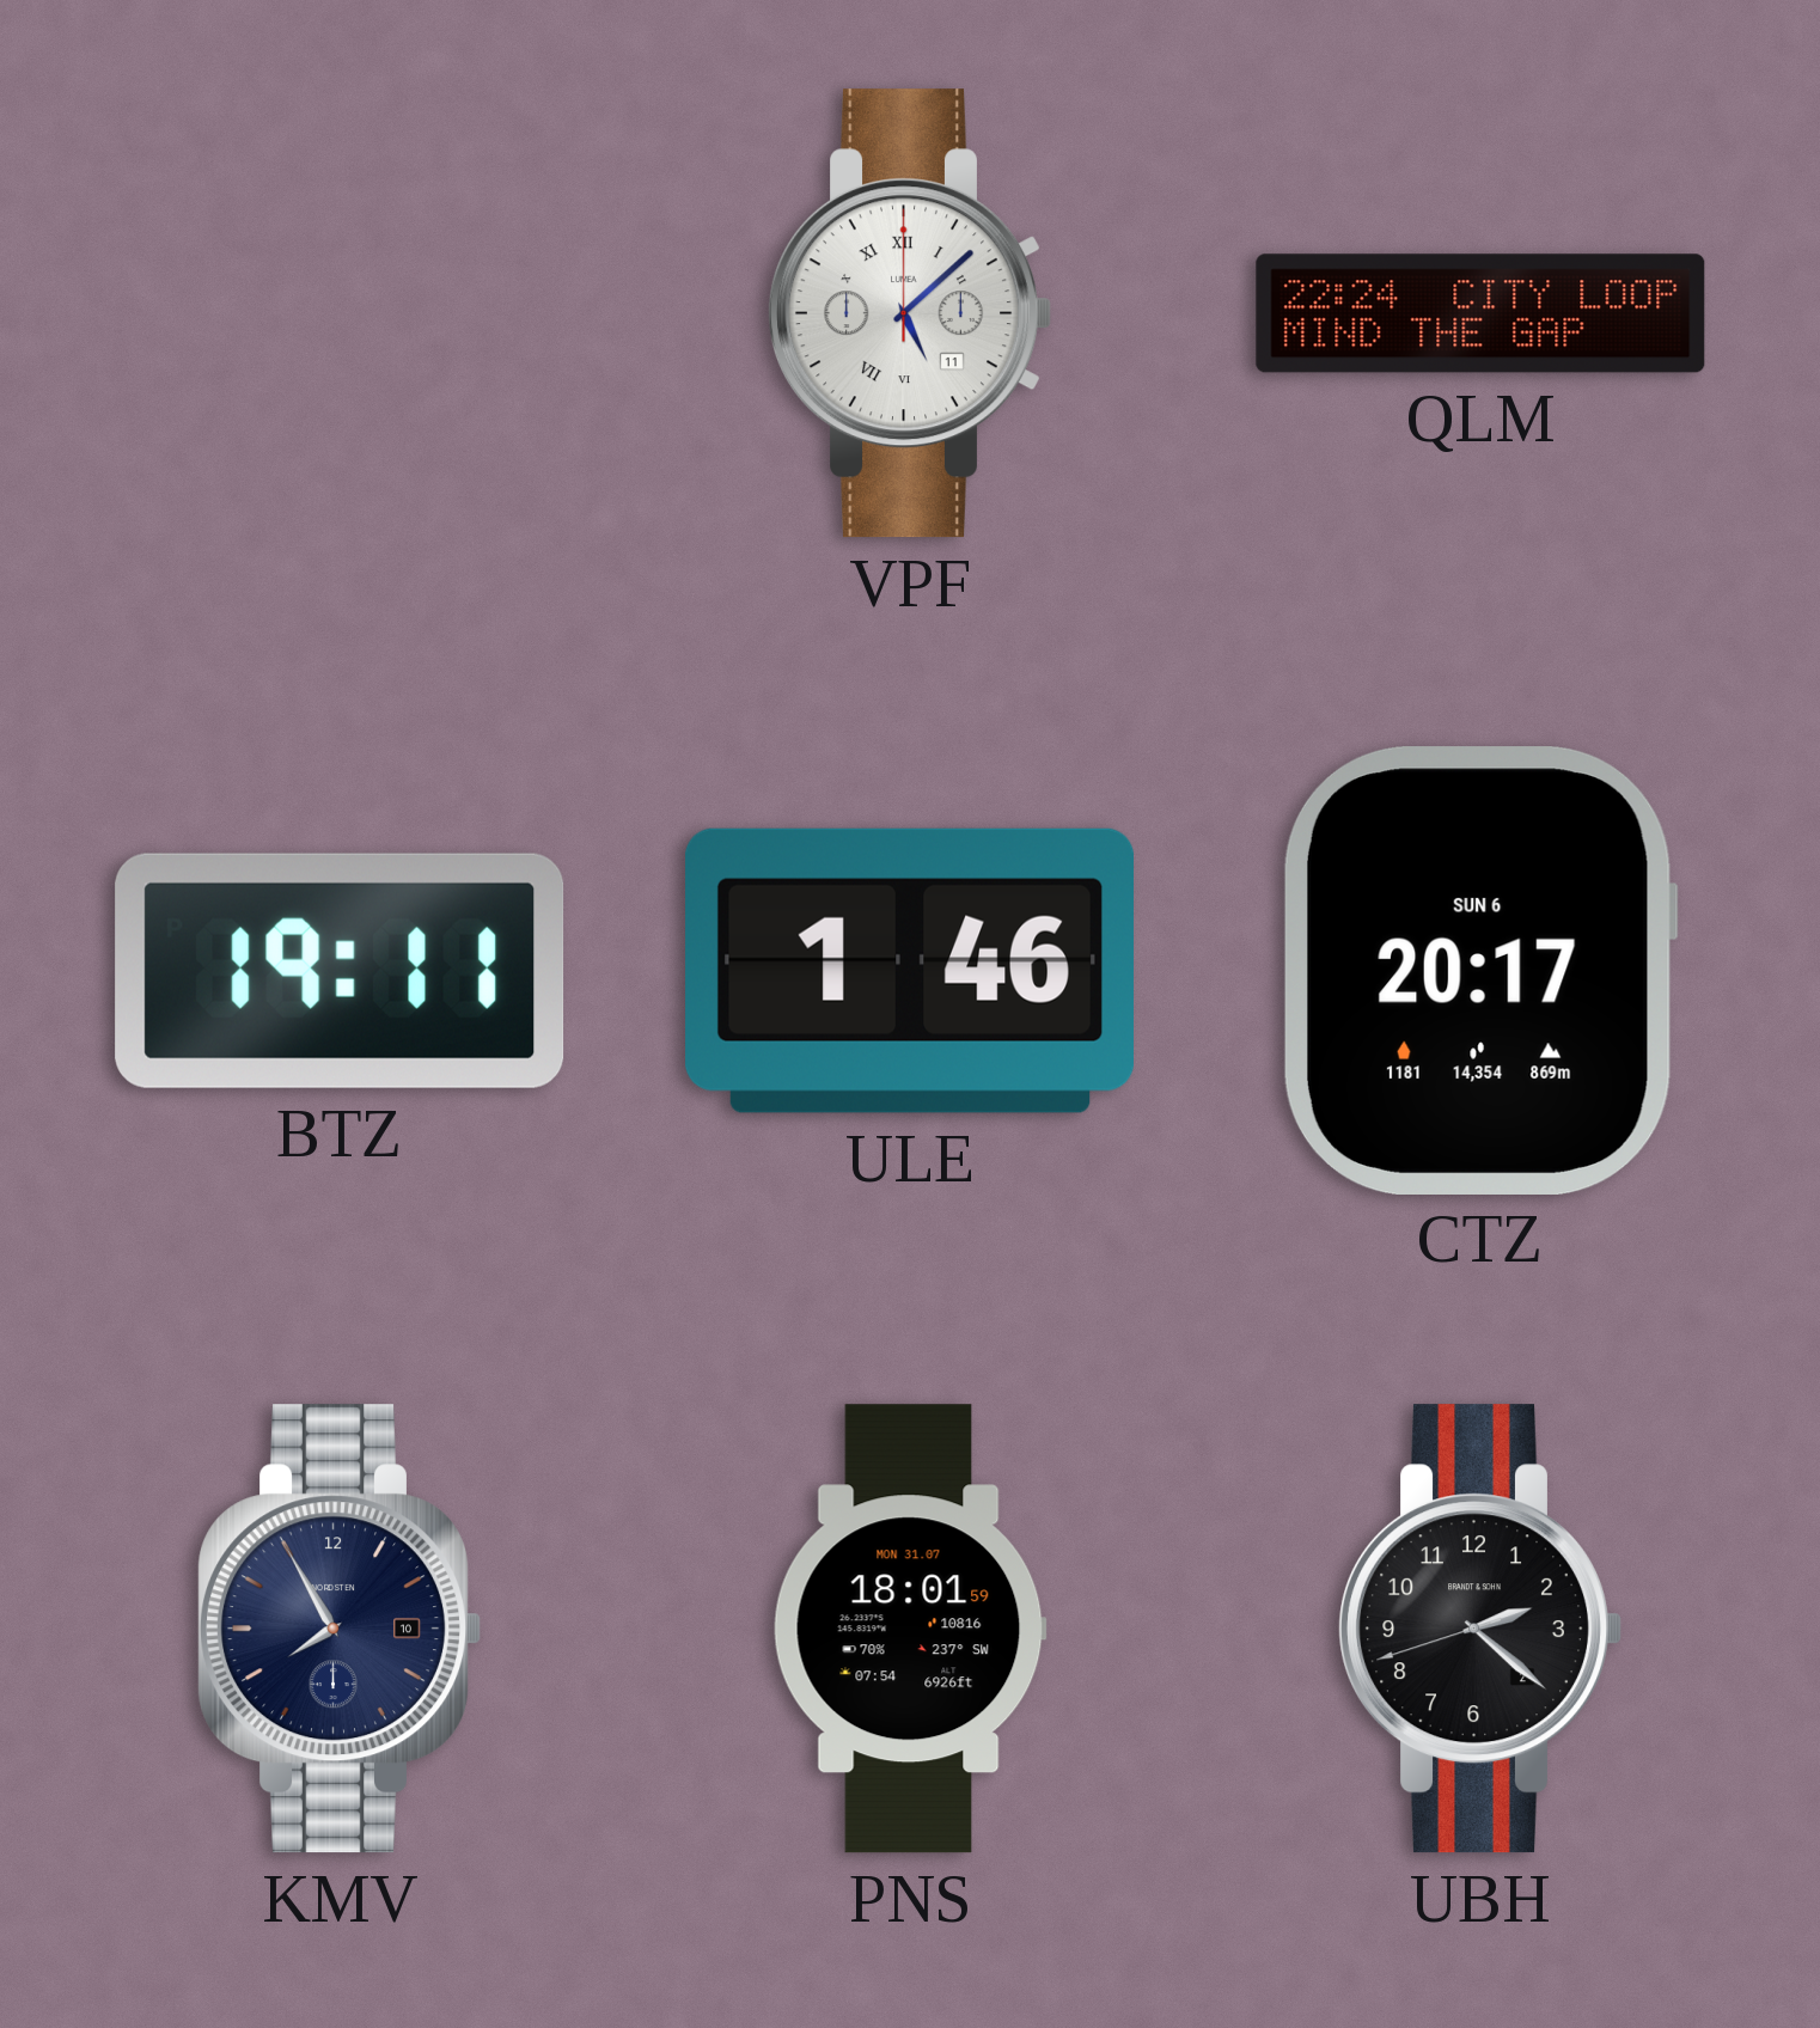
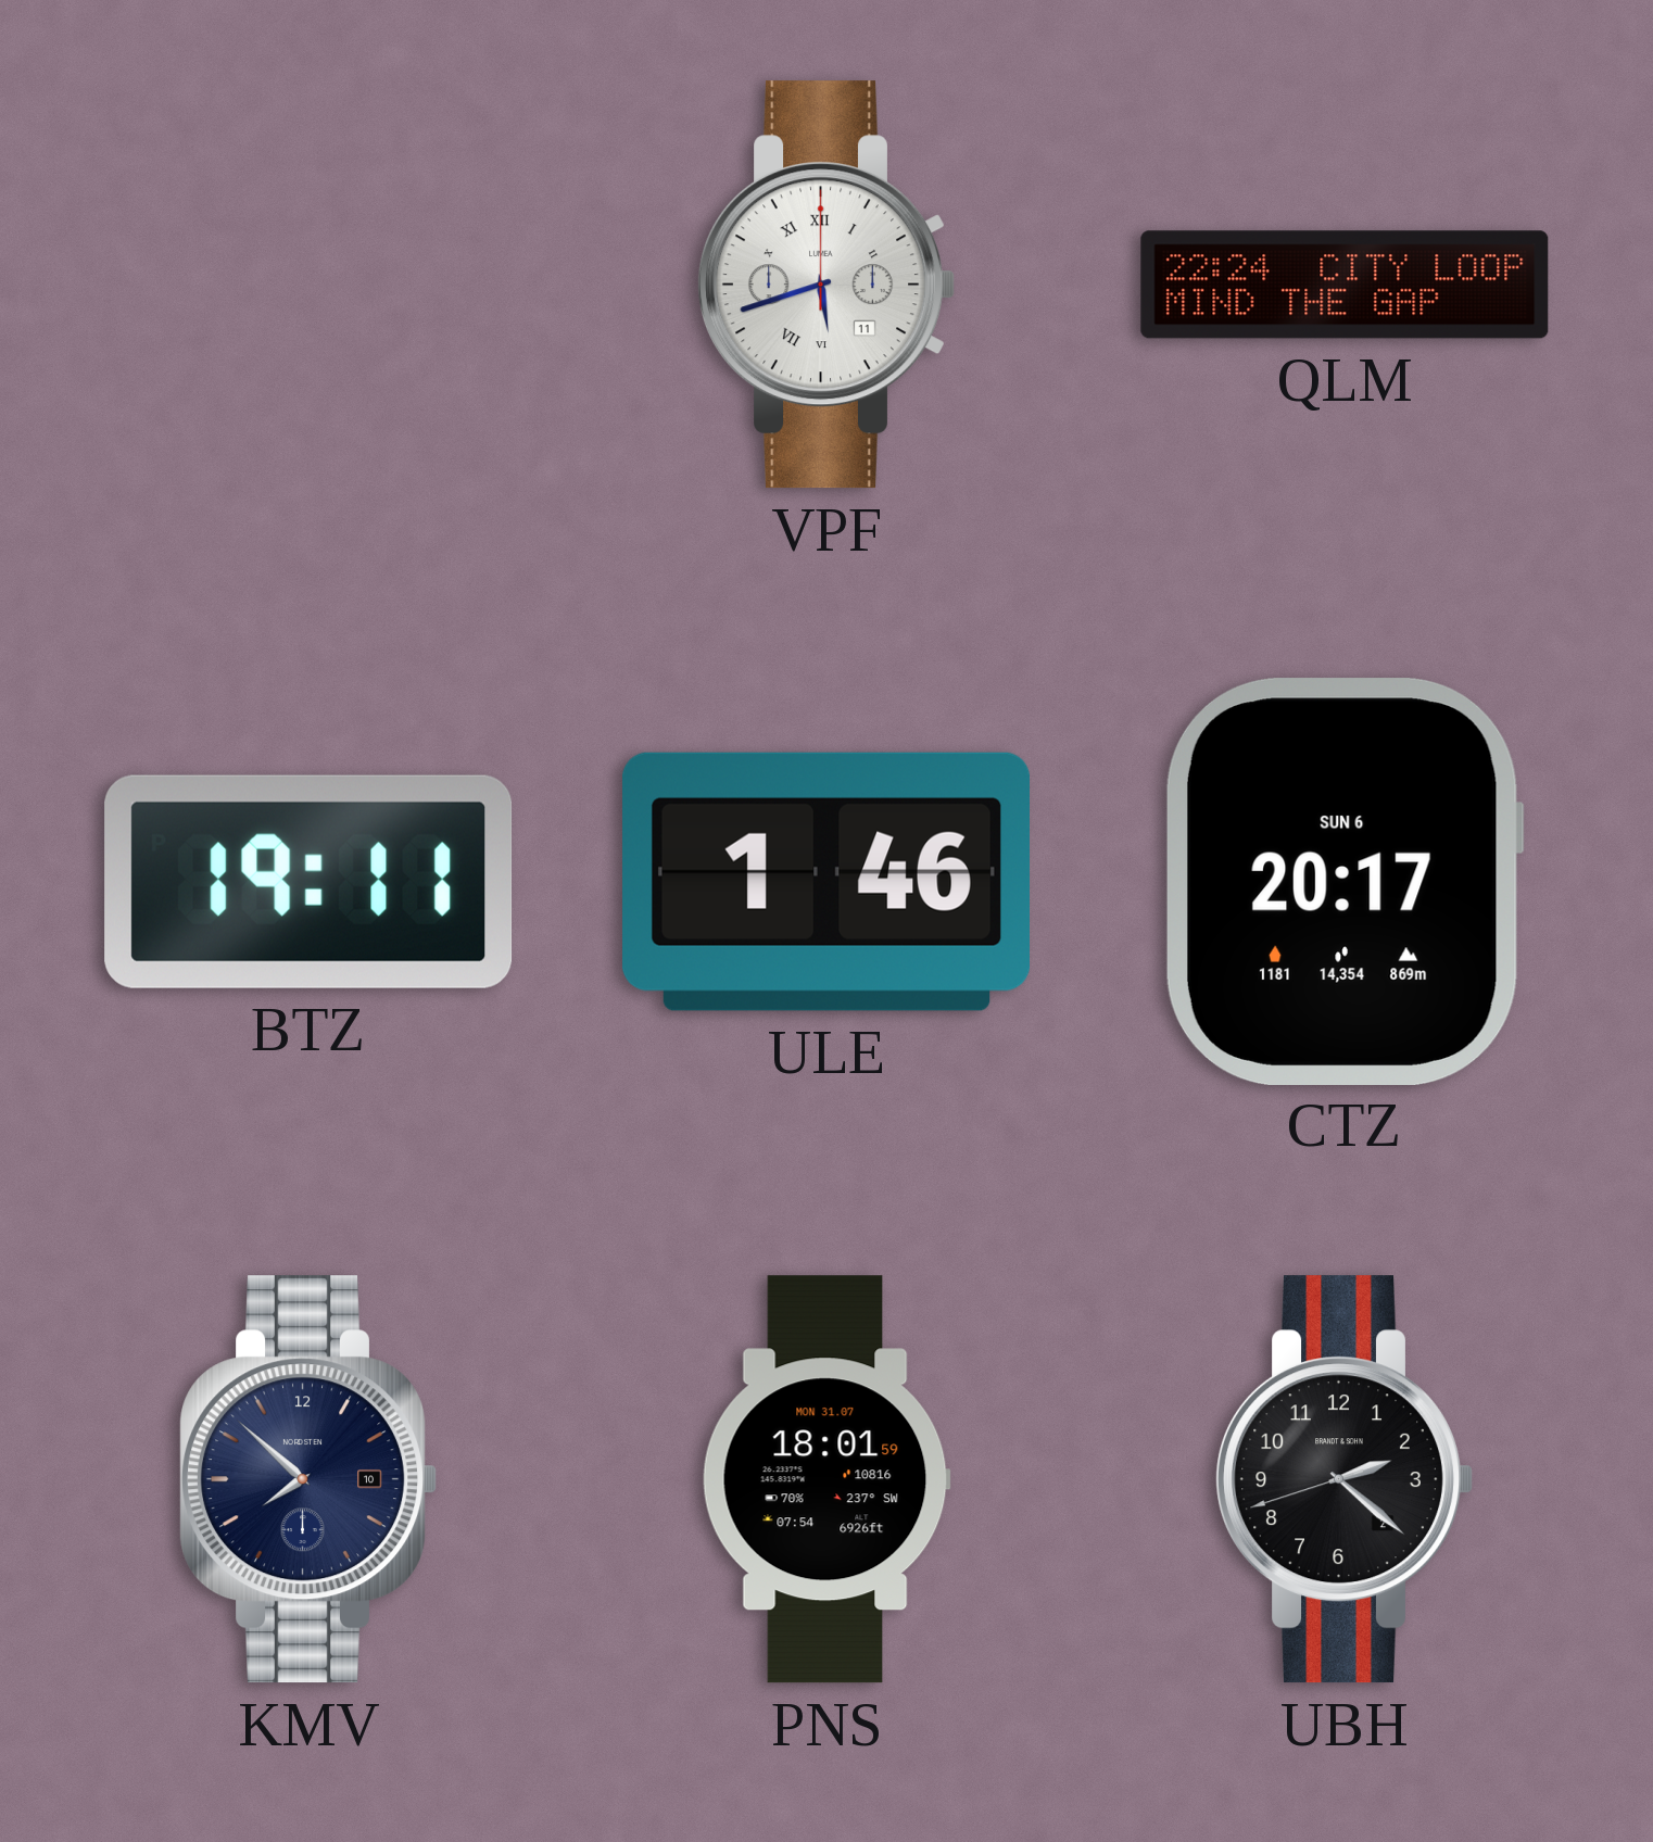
VPF: 5:08 -> 5:42 (825, 285)
KMV: 7:55 -> 7:52 (307, 1479)
